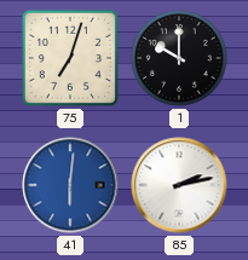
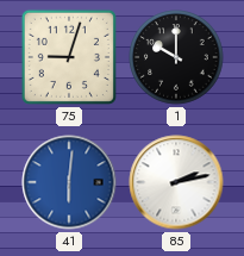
75: 7:03 -> 9:03 (69, 57)
